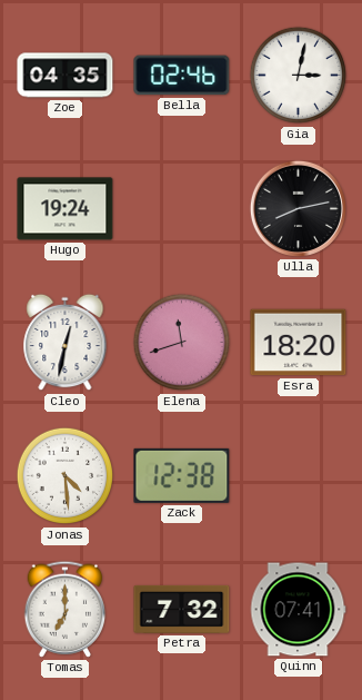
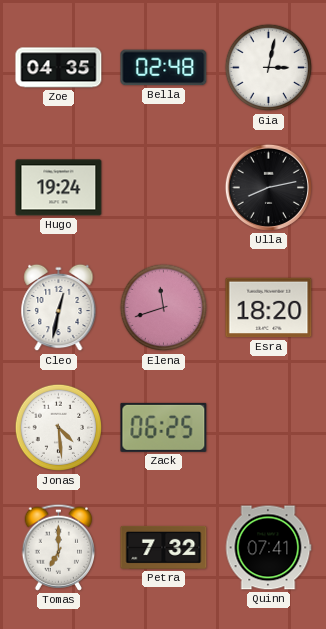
Bella: 02:46 -> 02:48 (164, 68)
Zack: 12:38 -> 06:25 (164, 427)
